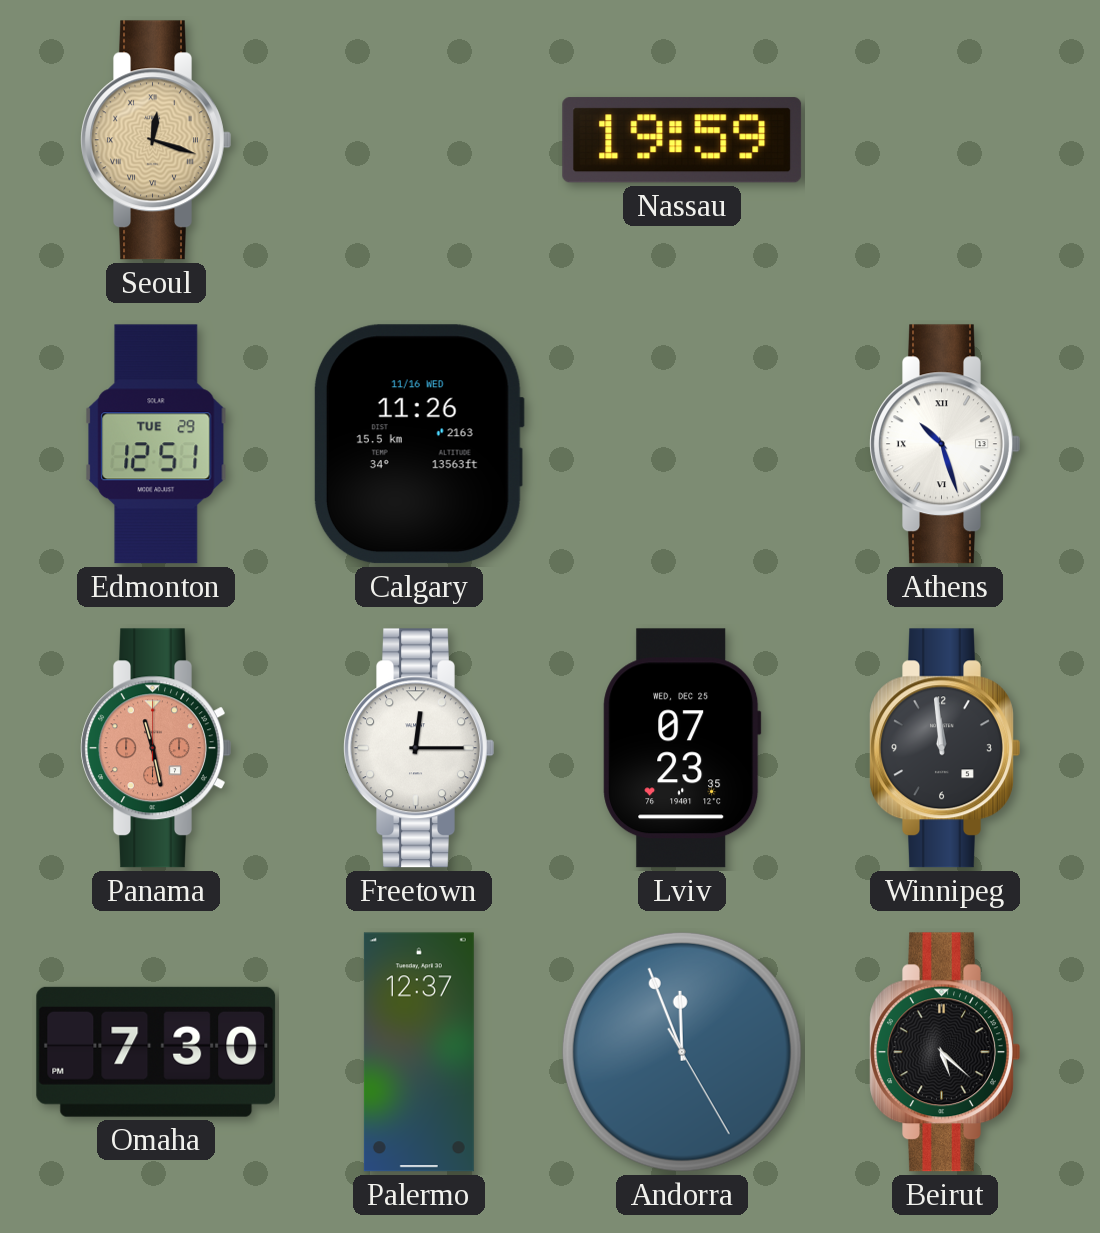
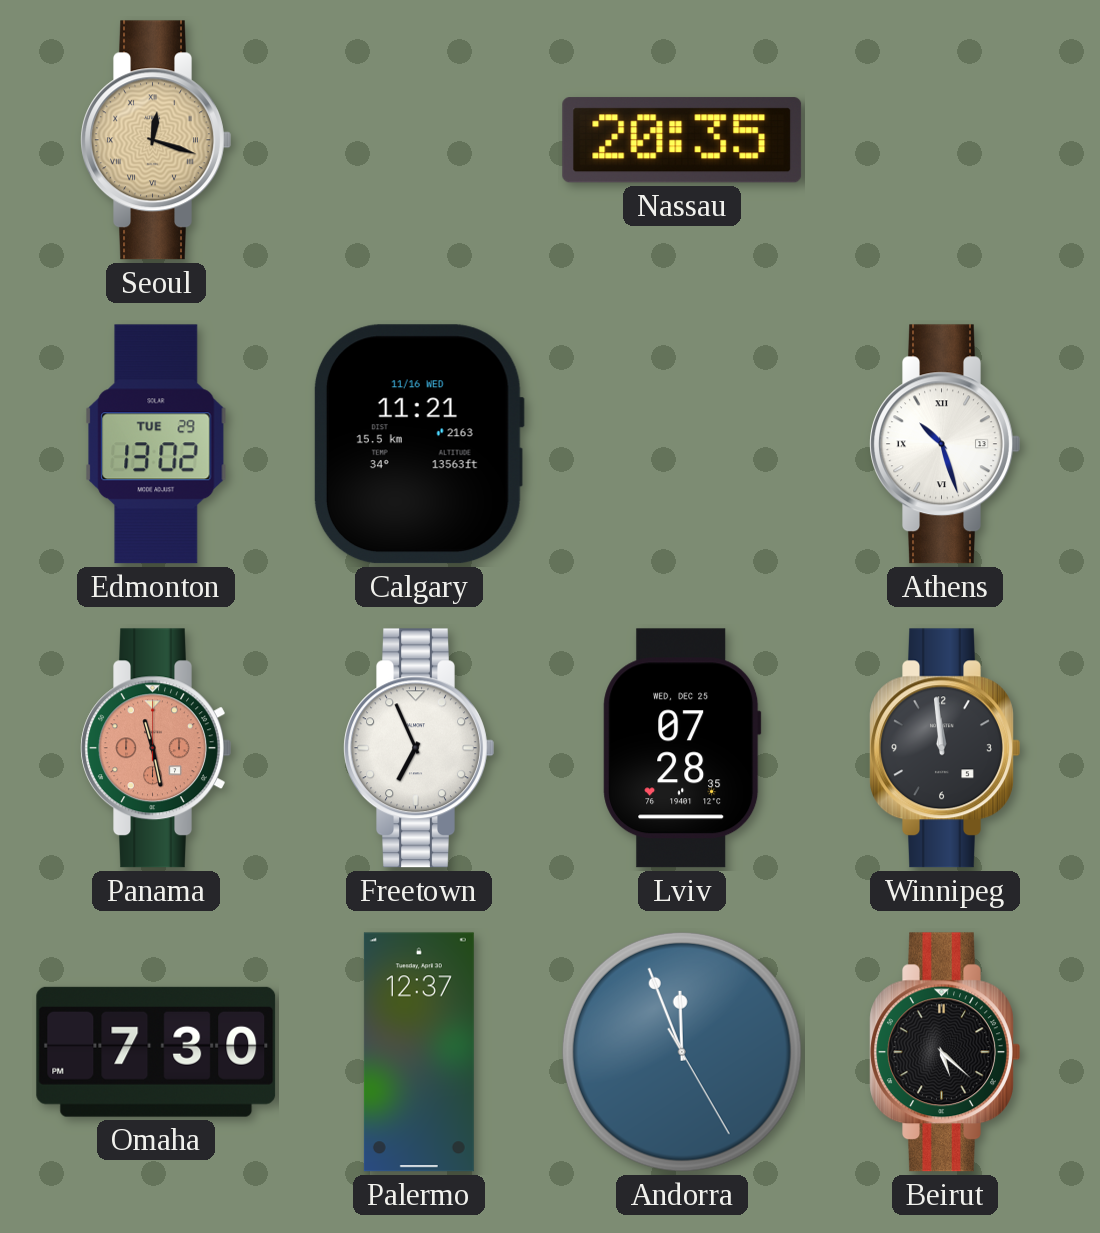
Nassau: 19:59 -> 20:35 (682, 140)
Edmonton: 12:51 -> 13:02 (156, 444)
Calgary: 11:26 -> 11:21 (419, 444)
Freetown: 12:15 -> 6:56 (419, 748)
Lviv: 07:23 -> 07:28 (682, 748)
